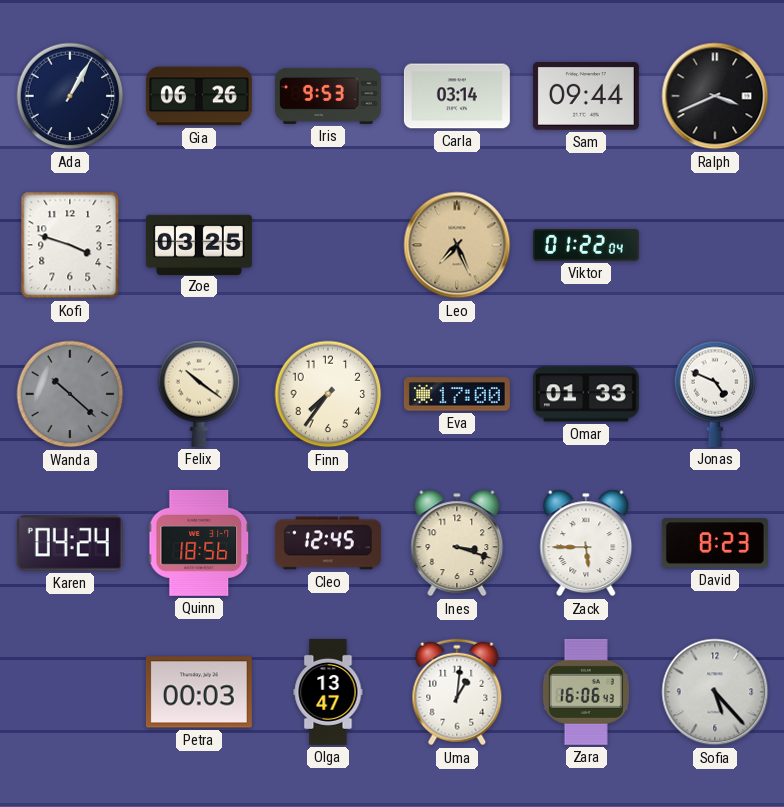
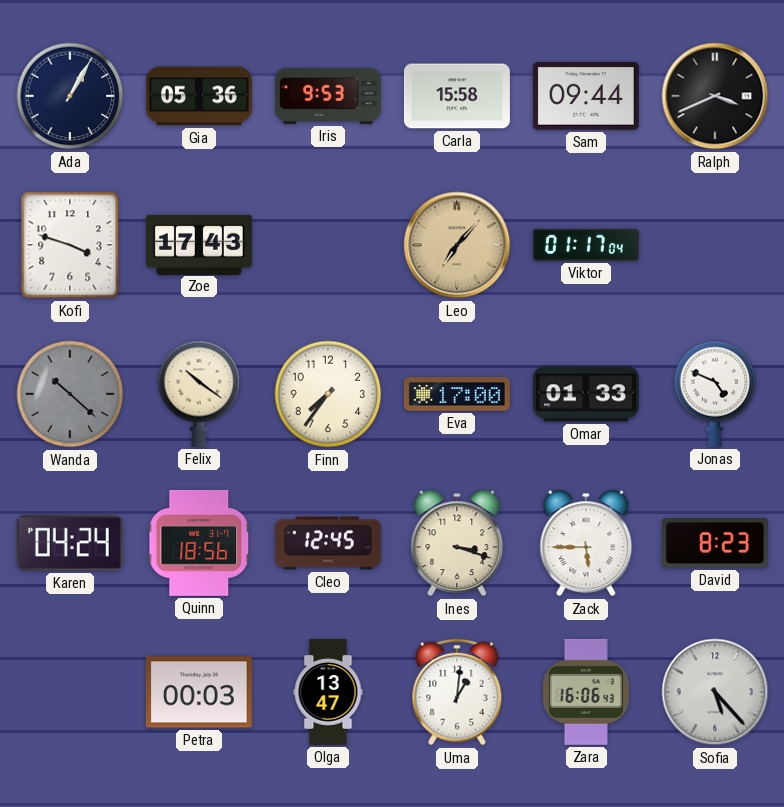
Gia: 06:26 -> 05:36 (199, 96)
Carla: 03:14 -> 15:58 (457, 96)
Zoe: 03:25 -> 17:43 (199, 244)
Leo: 7:26 -> 7:07 (457, 245)
Viktor: 01:22 -> 01:17 (586, 245)
